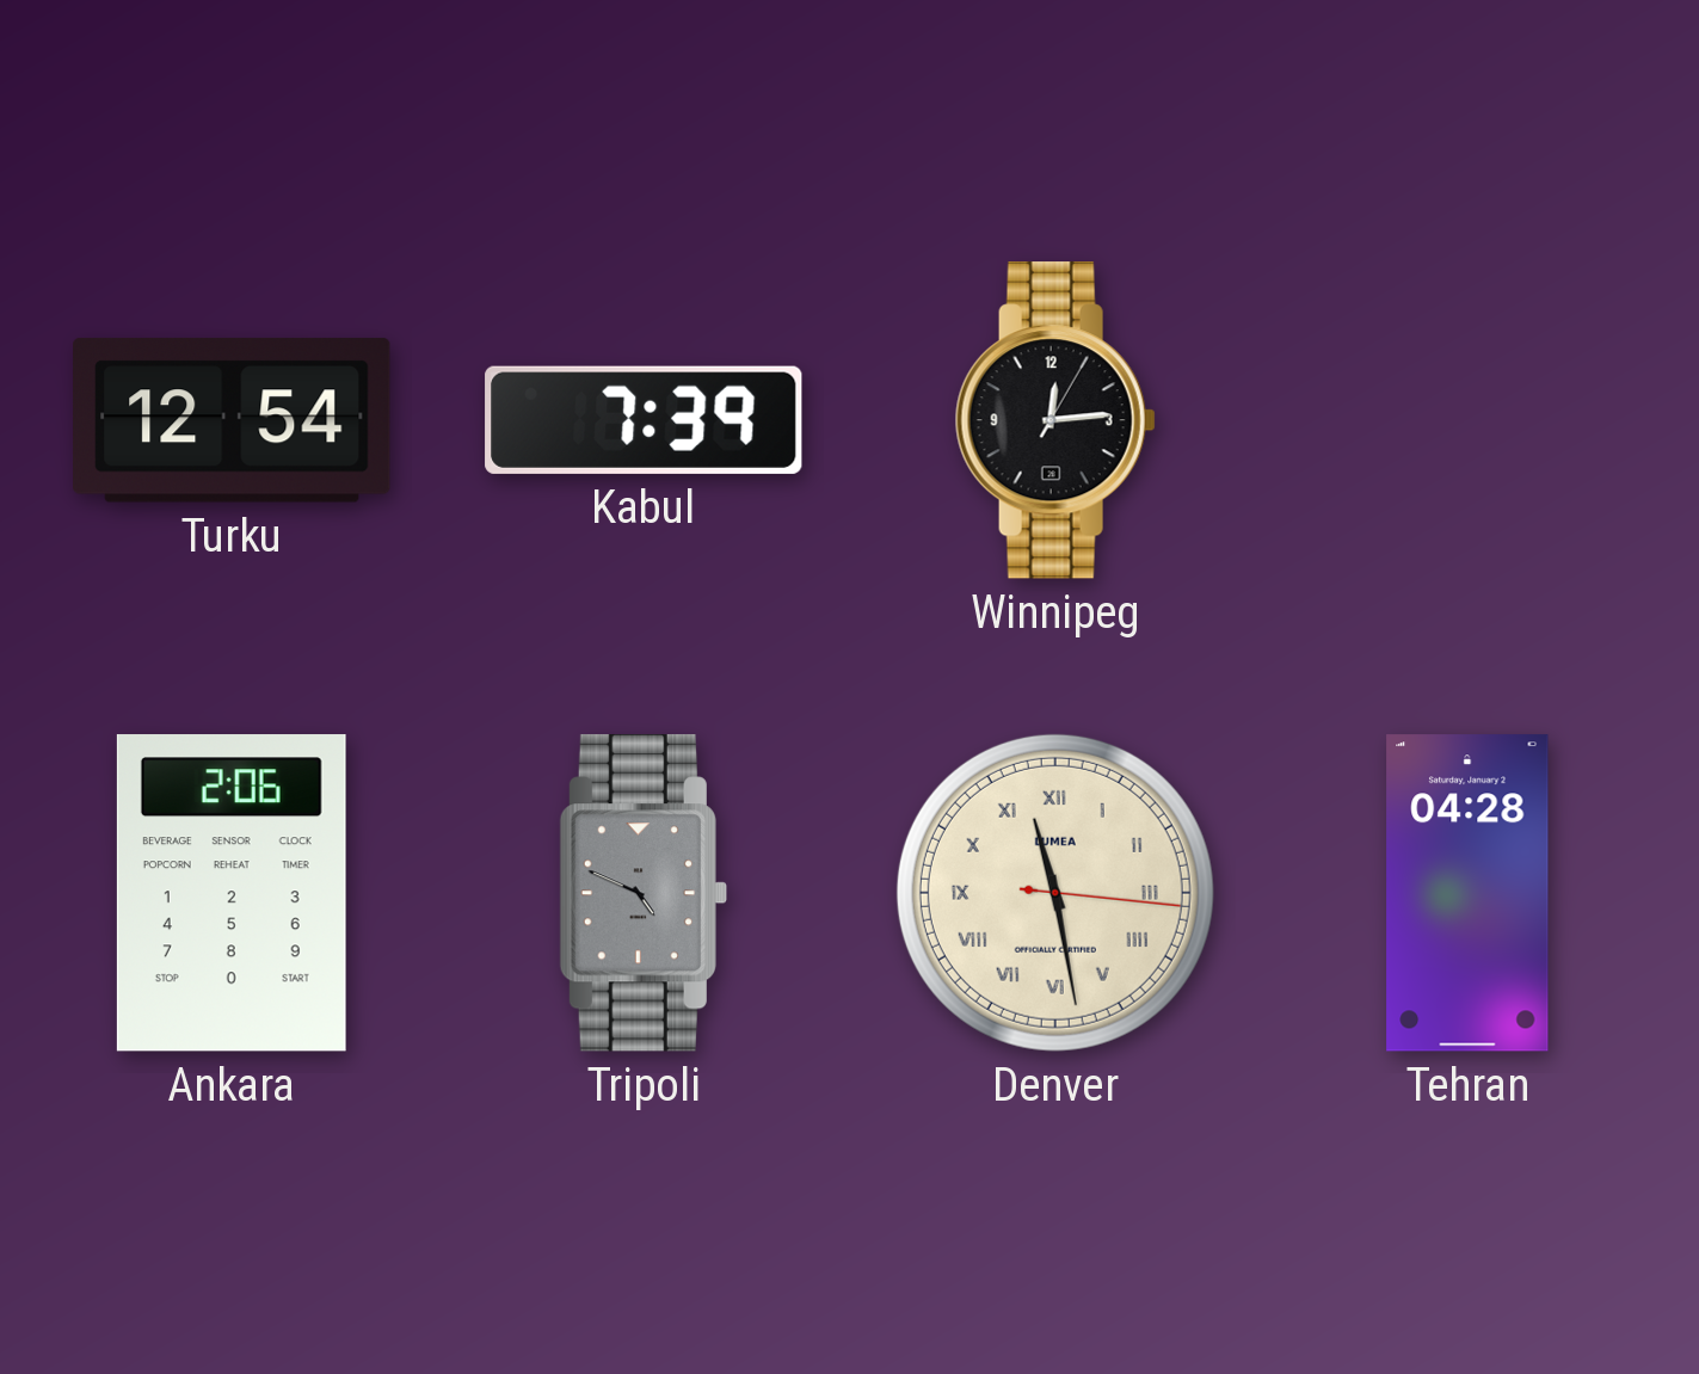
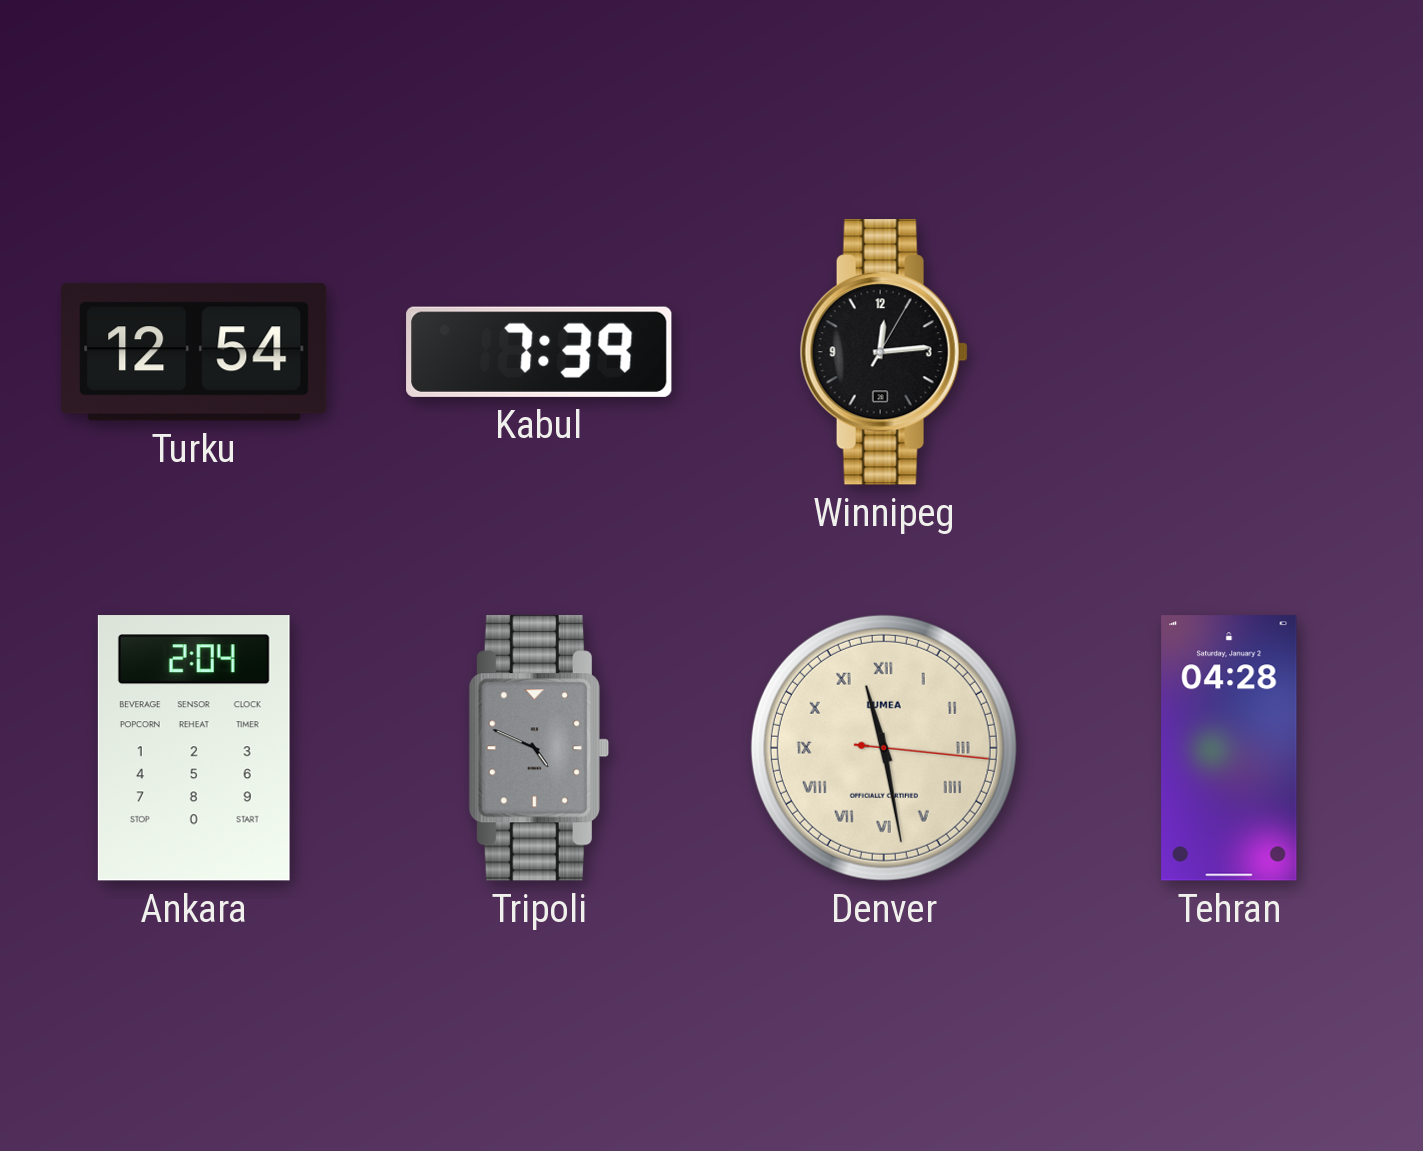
Ankara: 2:06 -> 2:04 (194, 748)
